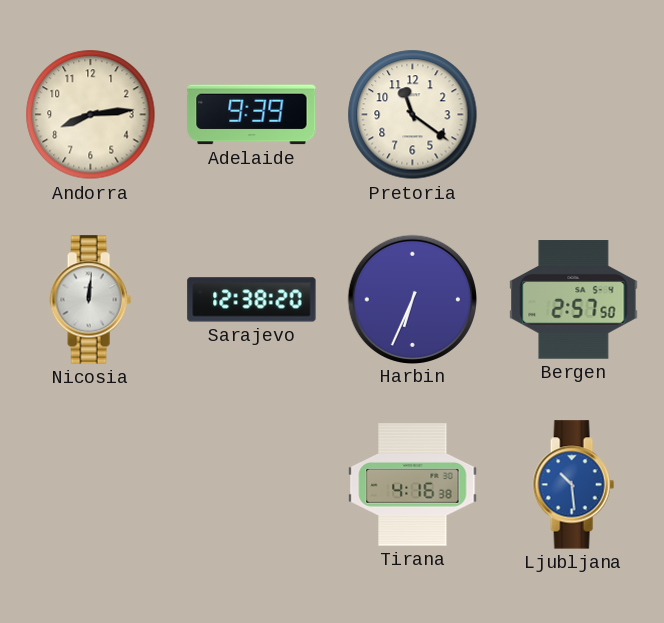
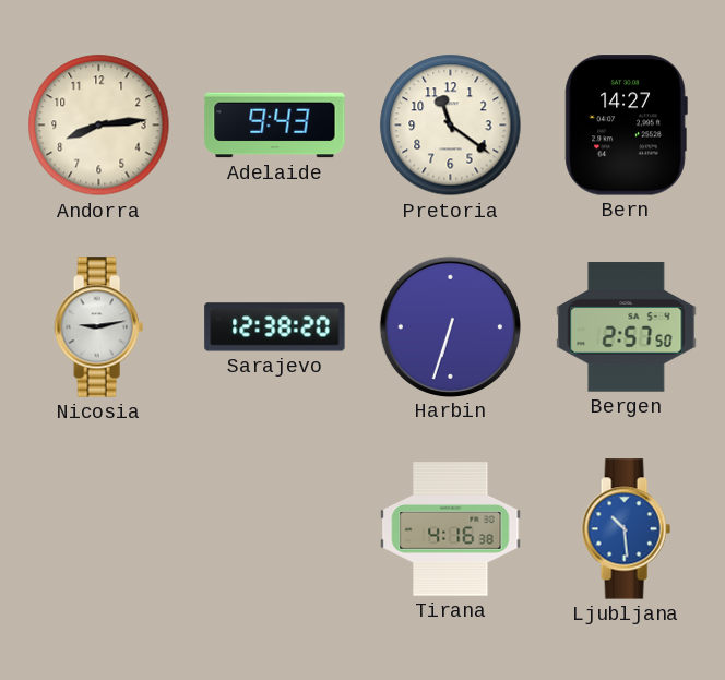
Adelaide: 9:39 -> 9:43 (275, 126)
Bern: none -> 14:27 (626, 126)
Nicosia: 12:01 -> 9:13 (98, 327)
Harbin: 6:34 -> 6:33 (450, 326)
